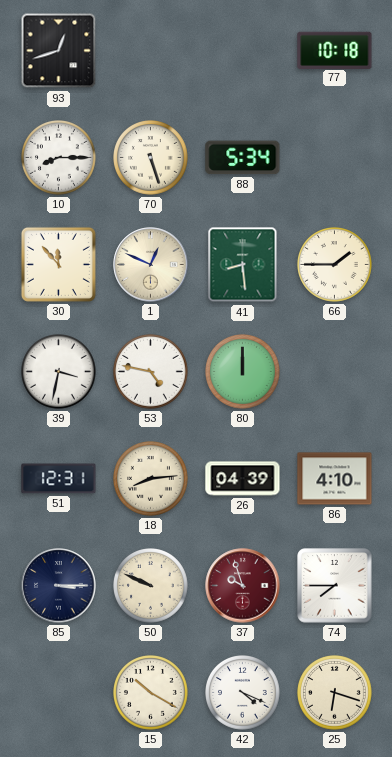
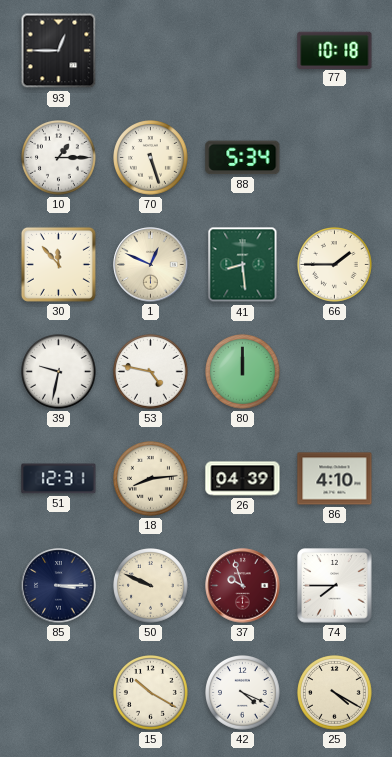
93: 12:42 -> 12:45 (59, 51)
10: 8:15 -> 1:15 (59, 158)
39: 3:32 -> 9:32 (59, 372)
25: 6:18 -> 4:20 (335, 693)
